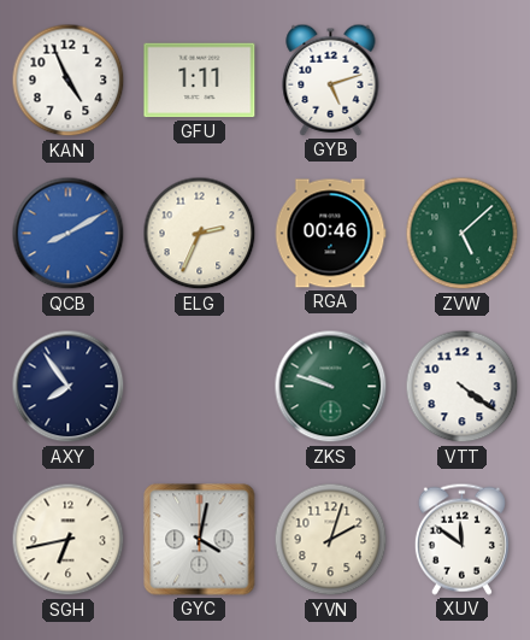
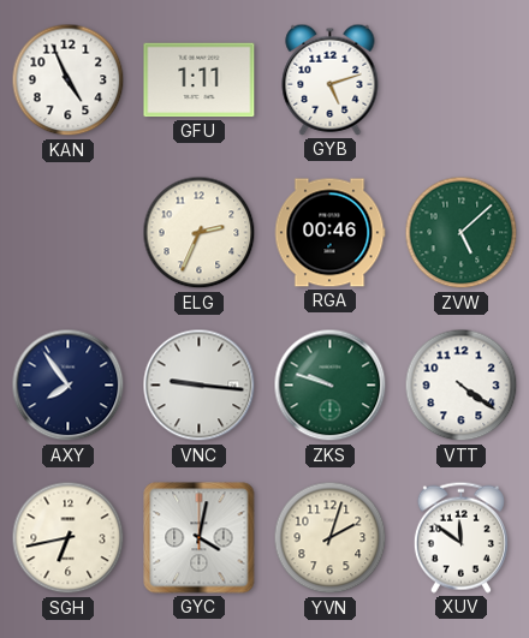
QCB: 8:10 -> none (69, 234)
VNC: none -> 9:16 (200, 386)
